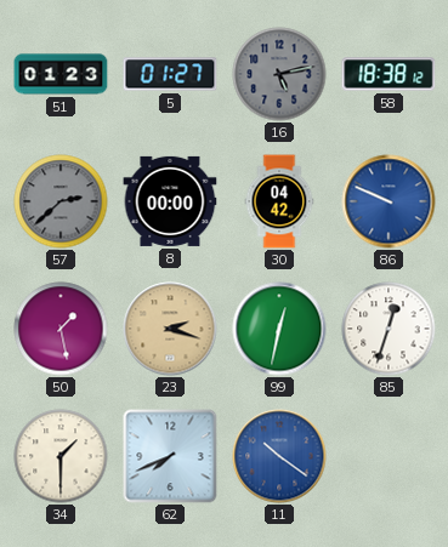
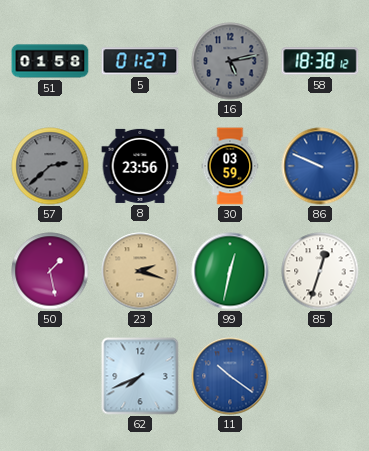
51: 01:23 -> 01:58 (50, 61)
8: 00:00 -> 23:56 (140, 166)
30: 04:42 -> 03:59 (230, 166)
34: 1:30 -> none (61, 456)
